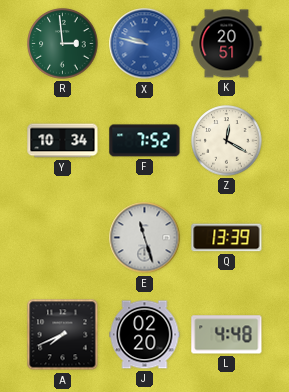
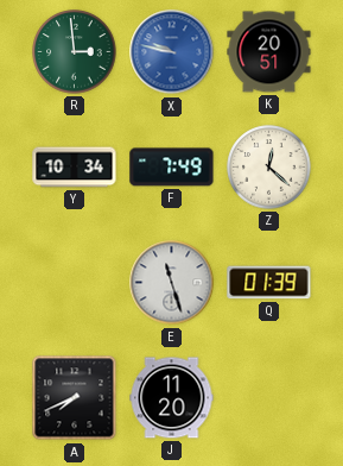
F: 7:52 -> 7:49 (172, 168)
Z: 12:20 -> 12:22 (269, 168)
Q: 13:39 -> 01:39 (269, 283)
J: 02:20 -> 11:20 (172, 398)
L: 4:48 -> none (227, 335)
